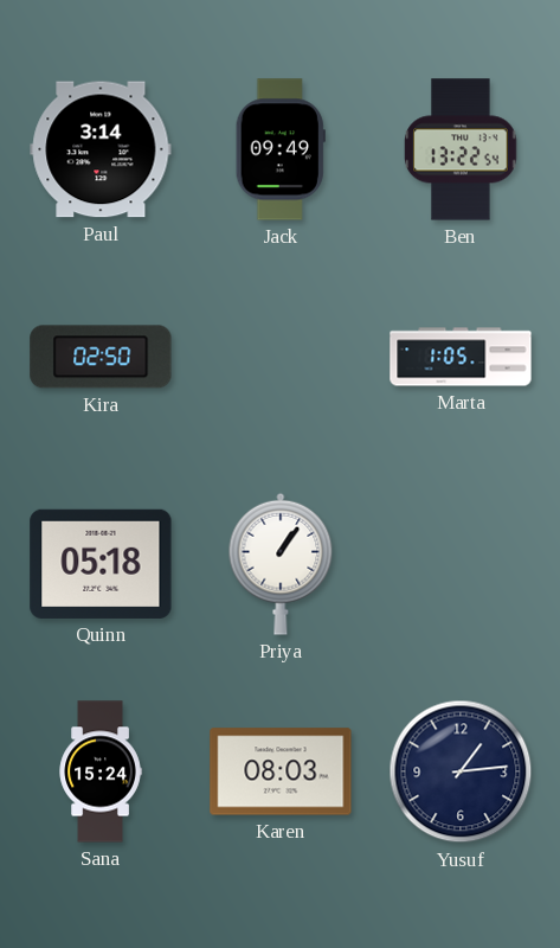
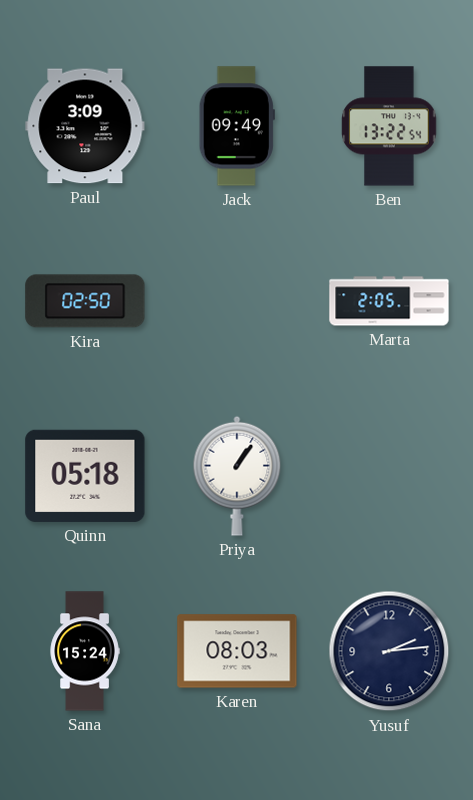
Paul: 3:14 -> 3:09 (85, 126)
Marta: 1:05 -> 2:05 (389, 301)
Yusuf: 1:14 -> 2:14 (389, 651)
